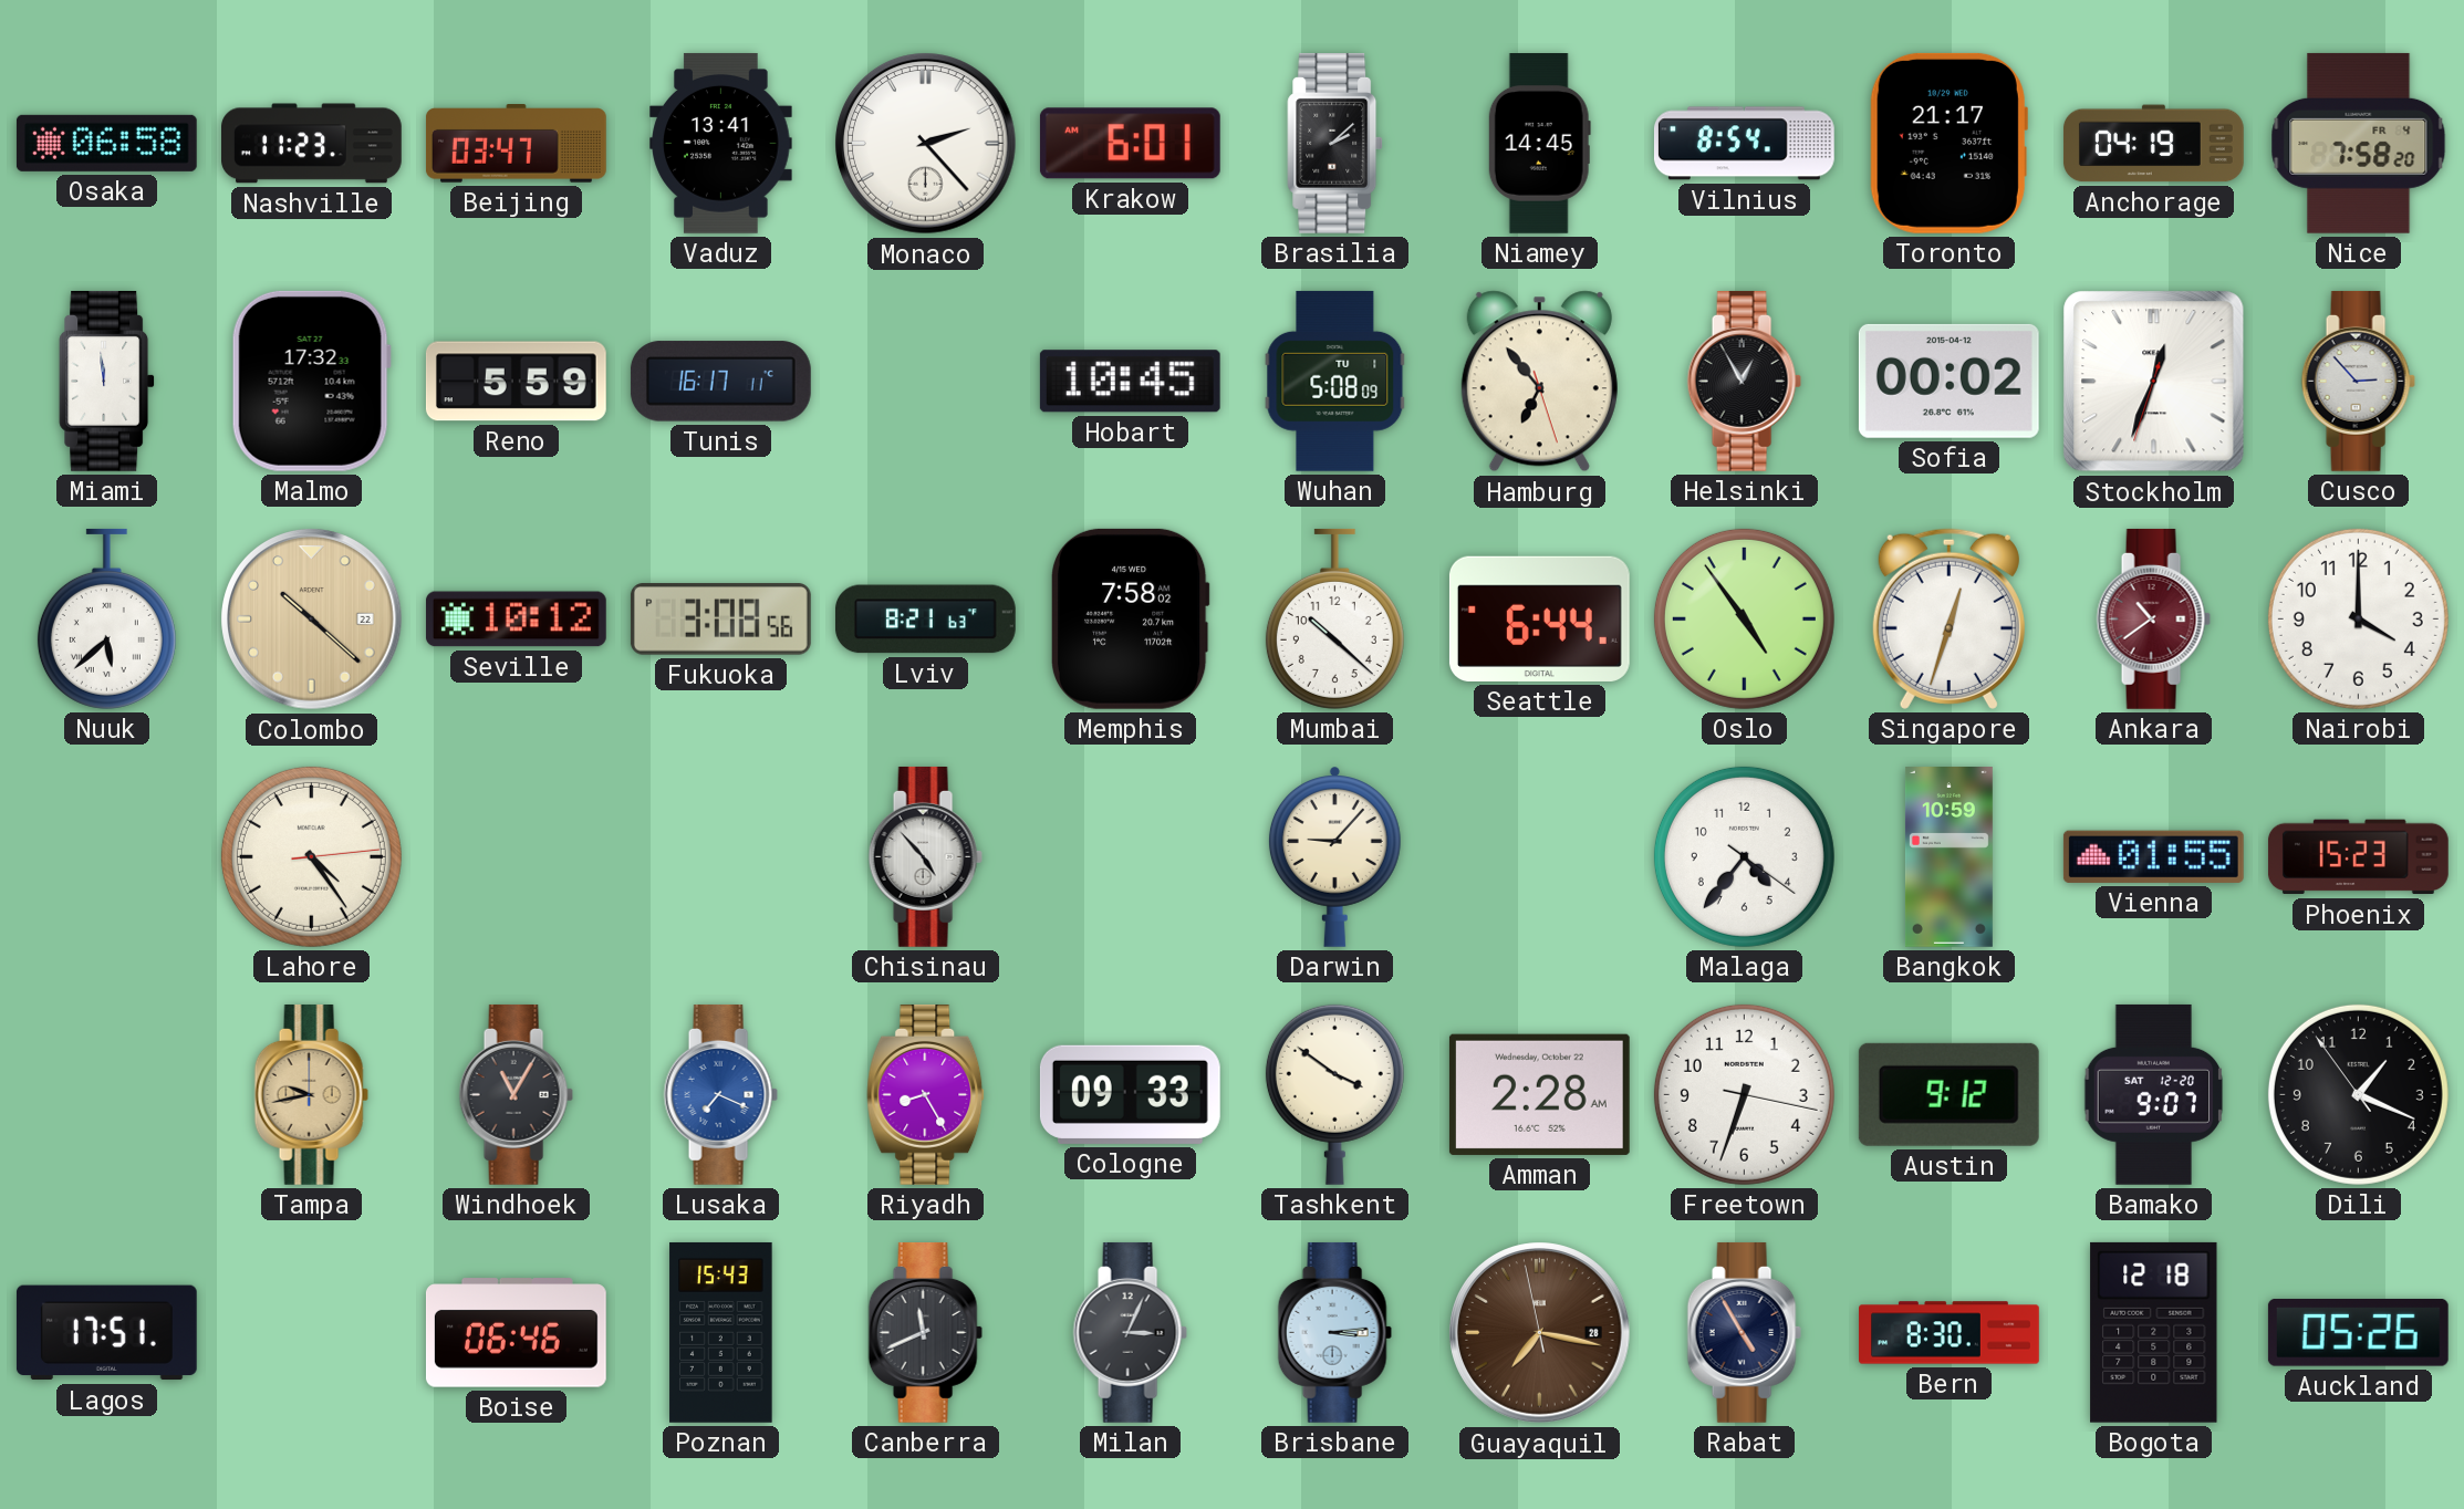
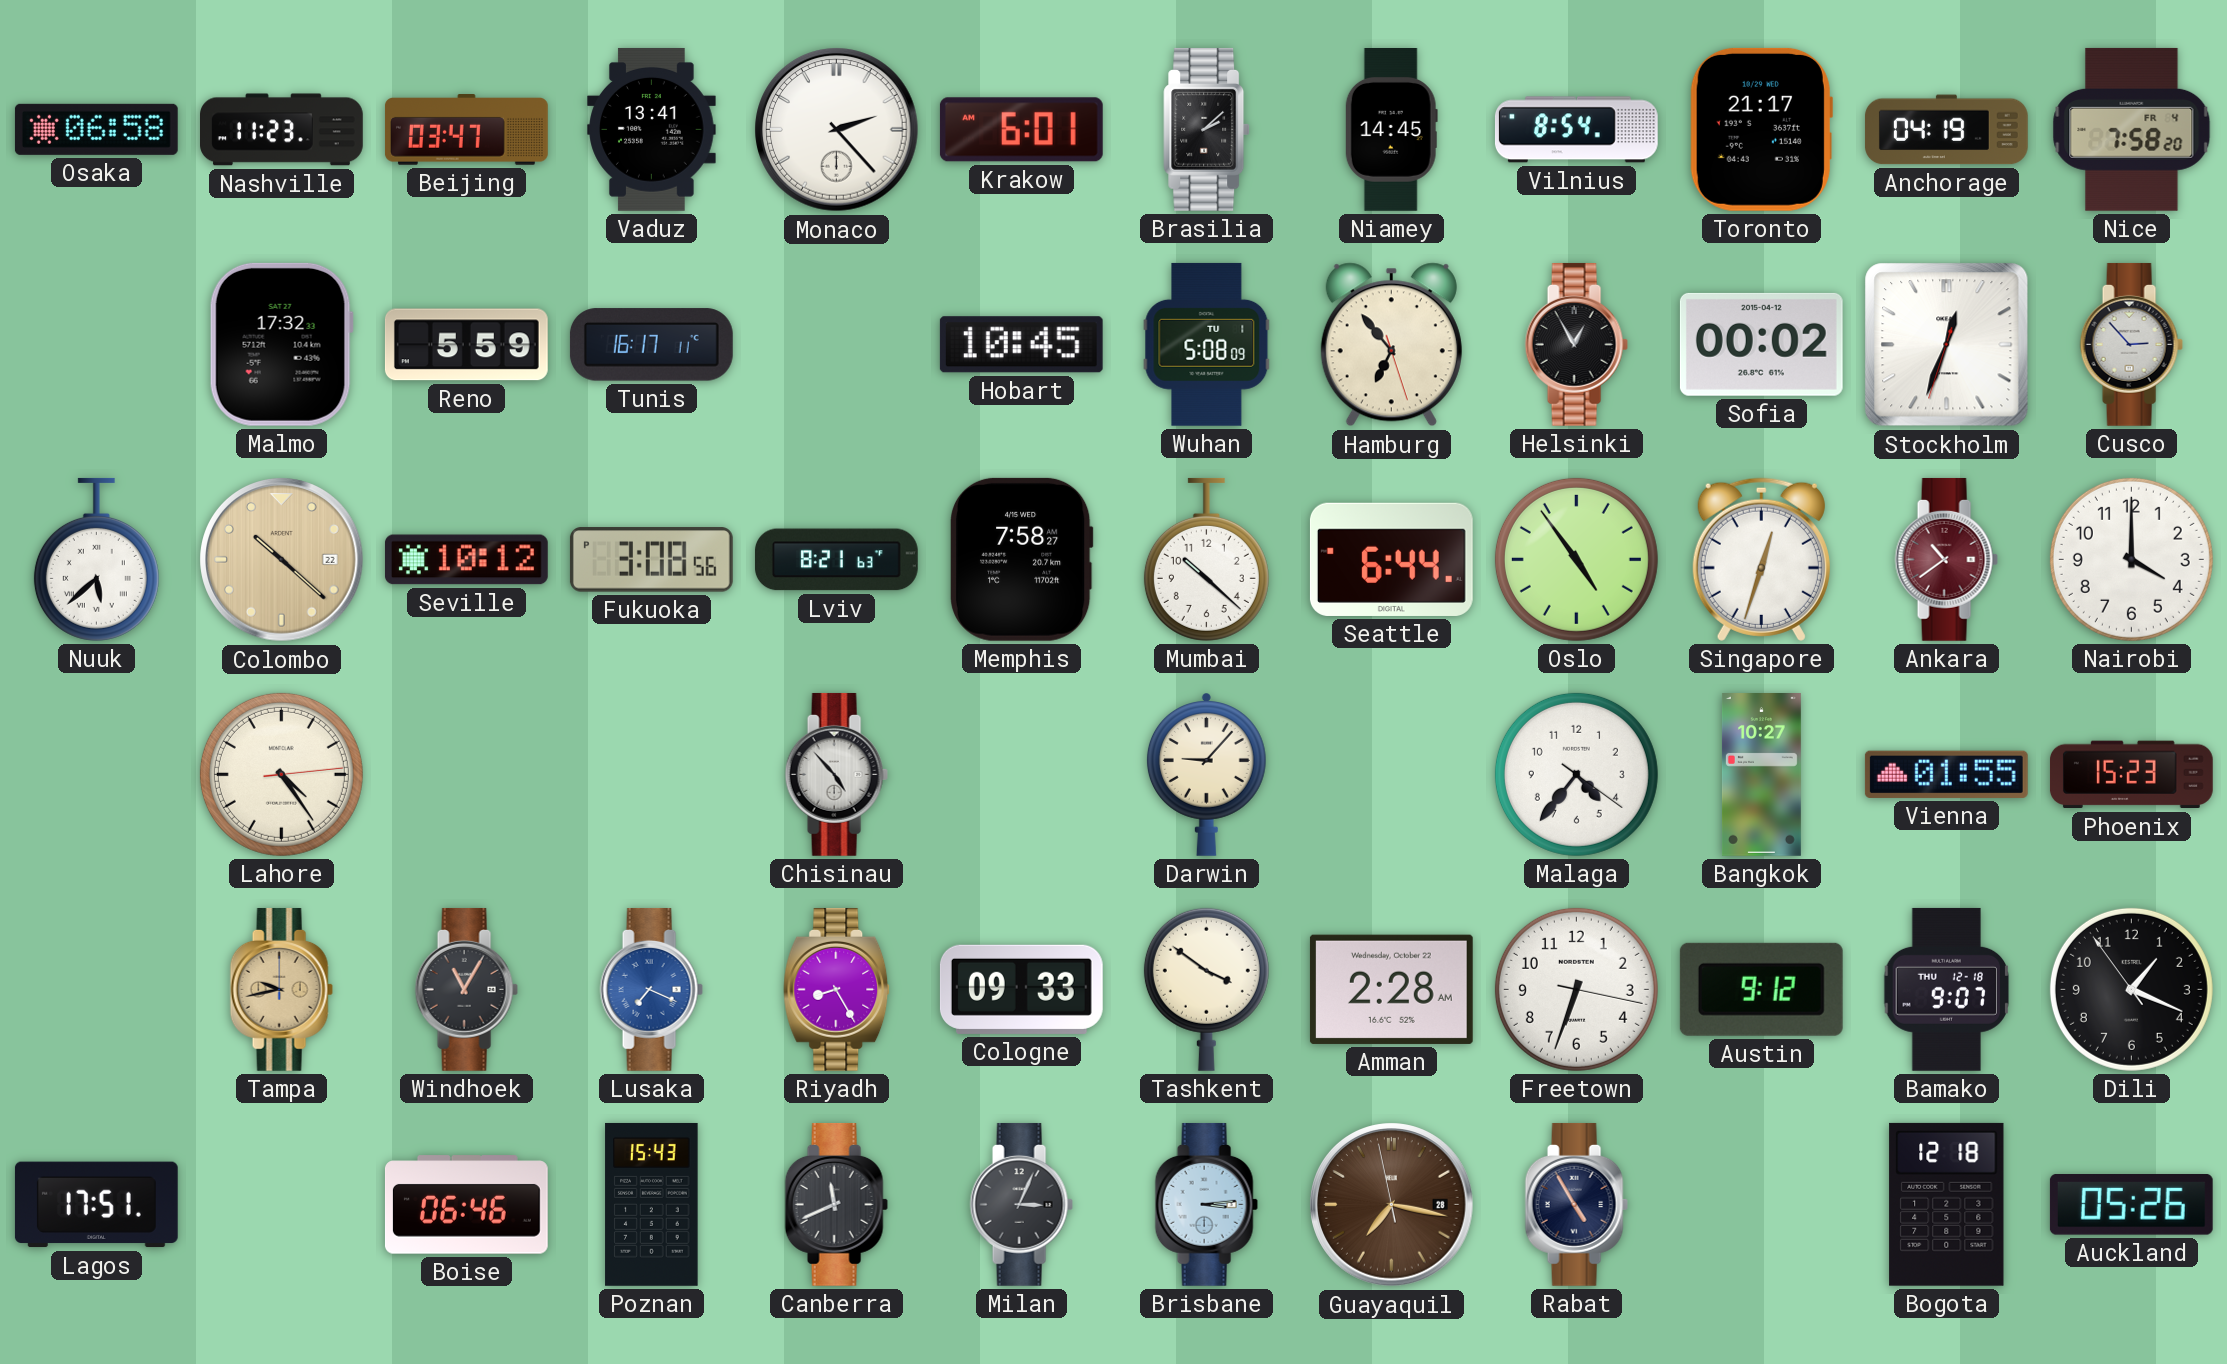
Miami: 11:59 -> none (107, 381)
Memphis: 7:58:02 -> 7:58:27 (1021, 559)
Bangkok: 10:59 -> 10:27 (1761, 775)
Bamako date: SAT 12-20 -> THU 12-18 (1947, 989)
Bern: 8:30 -> none (1950, 1333)
